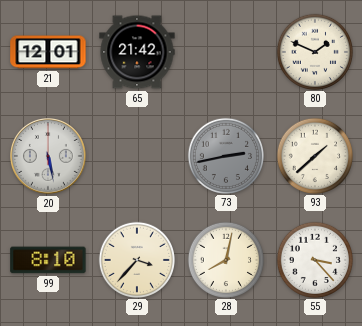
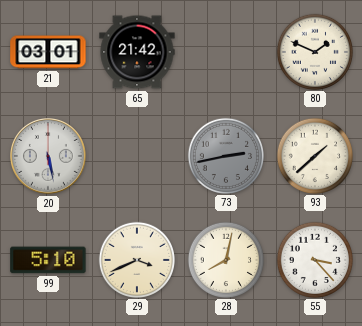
21: 12:01 -> 03:01 (48, 52)
99: 8:10 -> 5:10 (48, 260)
29: 3:37 -> 3:41 (136, 259)
